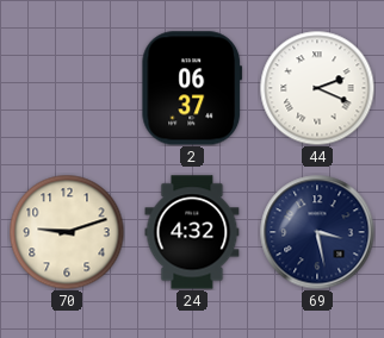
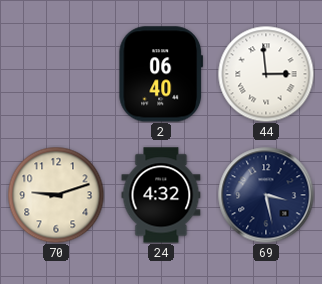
2: 06:37 -> 06:40 (161, 74)
44: 2:19 -> 2:59 (266, 74)
